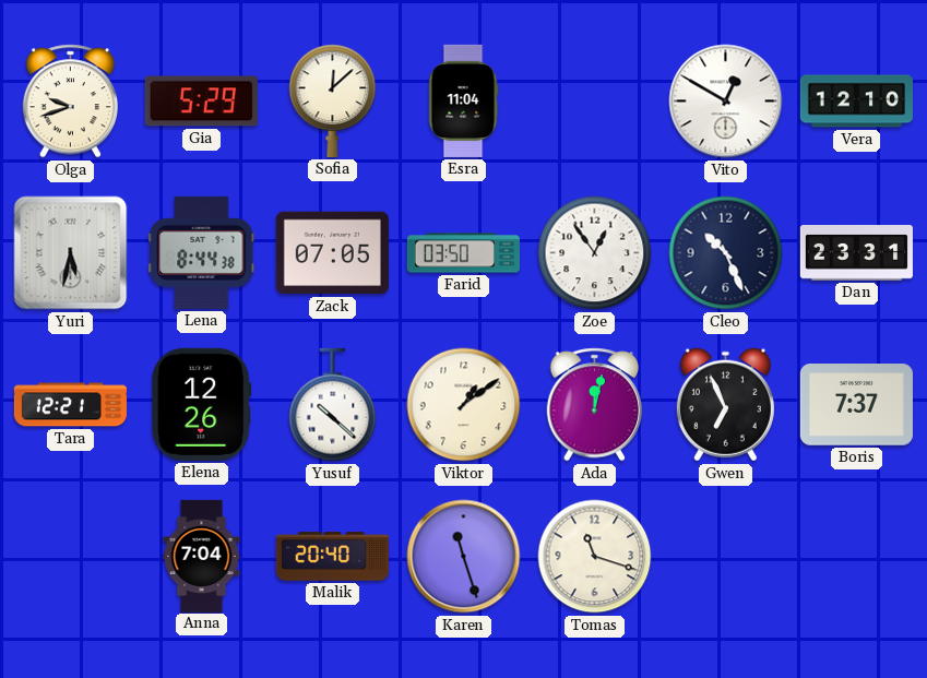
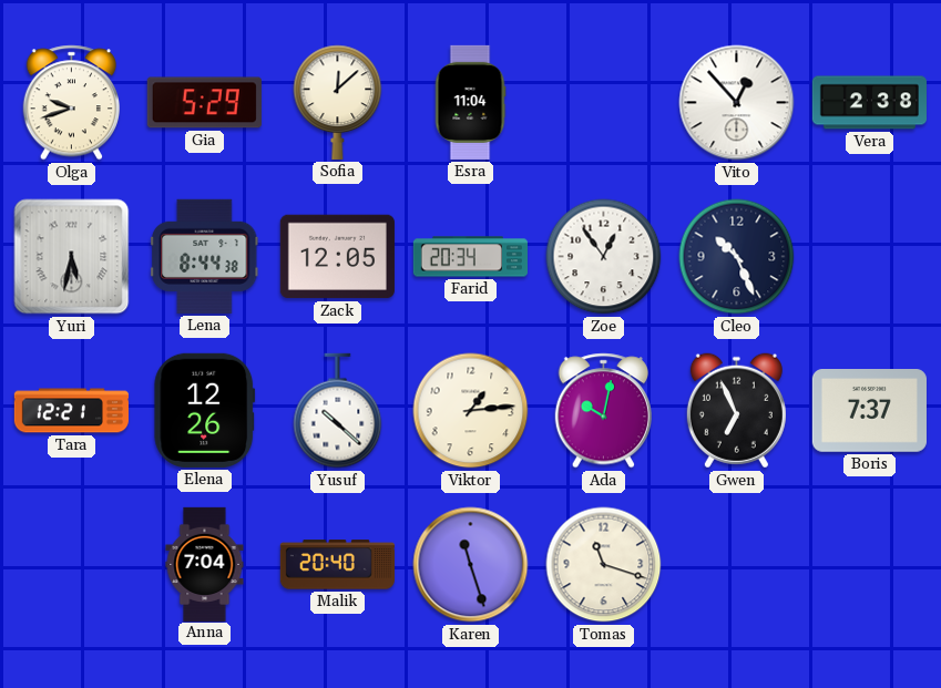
Vito: 12:50 -> 12:53 (737, 103)
Vera: 12:10 -> 2:38 (869, 103)
Zack: 07:05 -> 12:05 (337, 257)
Farid: 03:50 -> 20:34 (470, 257)
Dan: 23:31 -> none (856, 253)
Viktor: 1:09 -> 1:14 (471, 411)
Ada: 12:02 -> 10:02 (603, 411)
